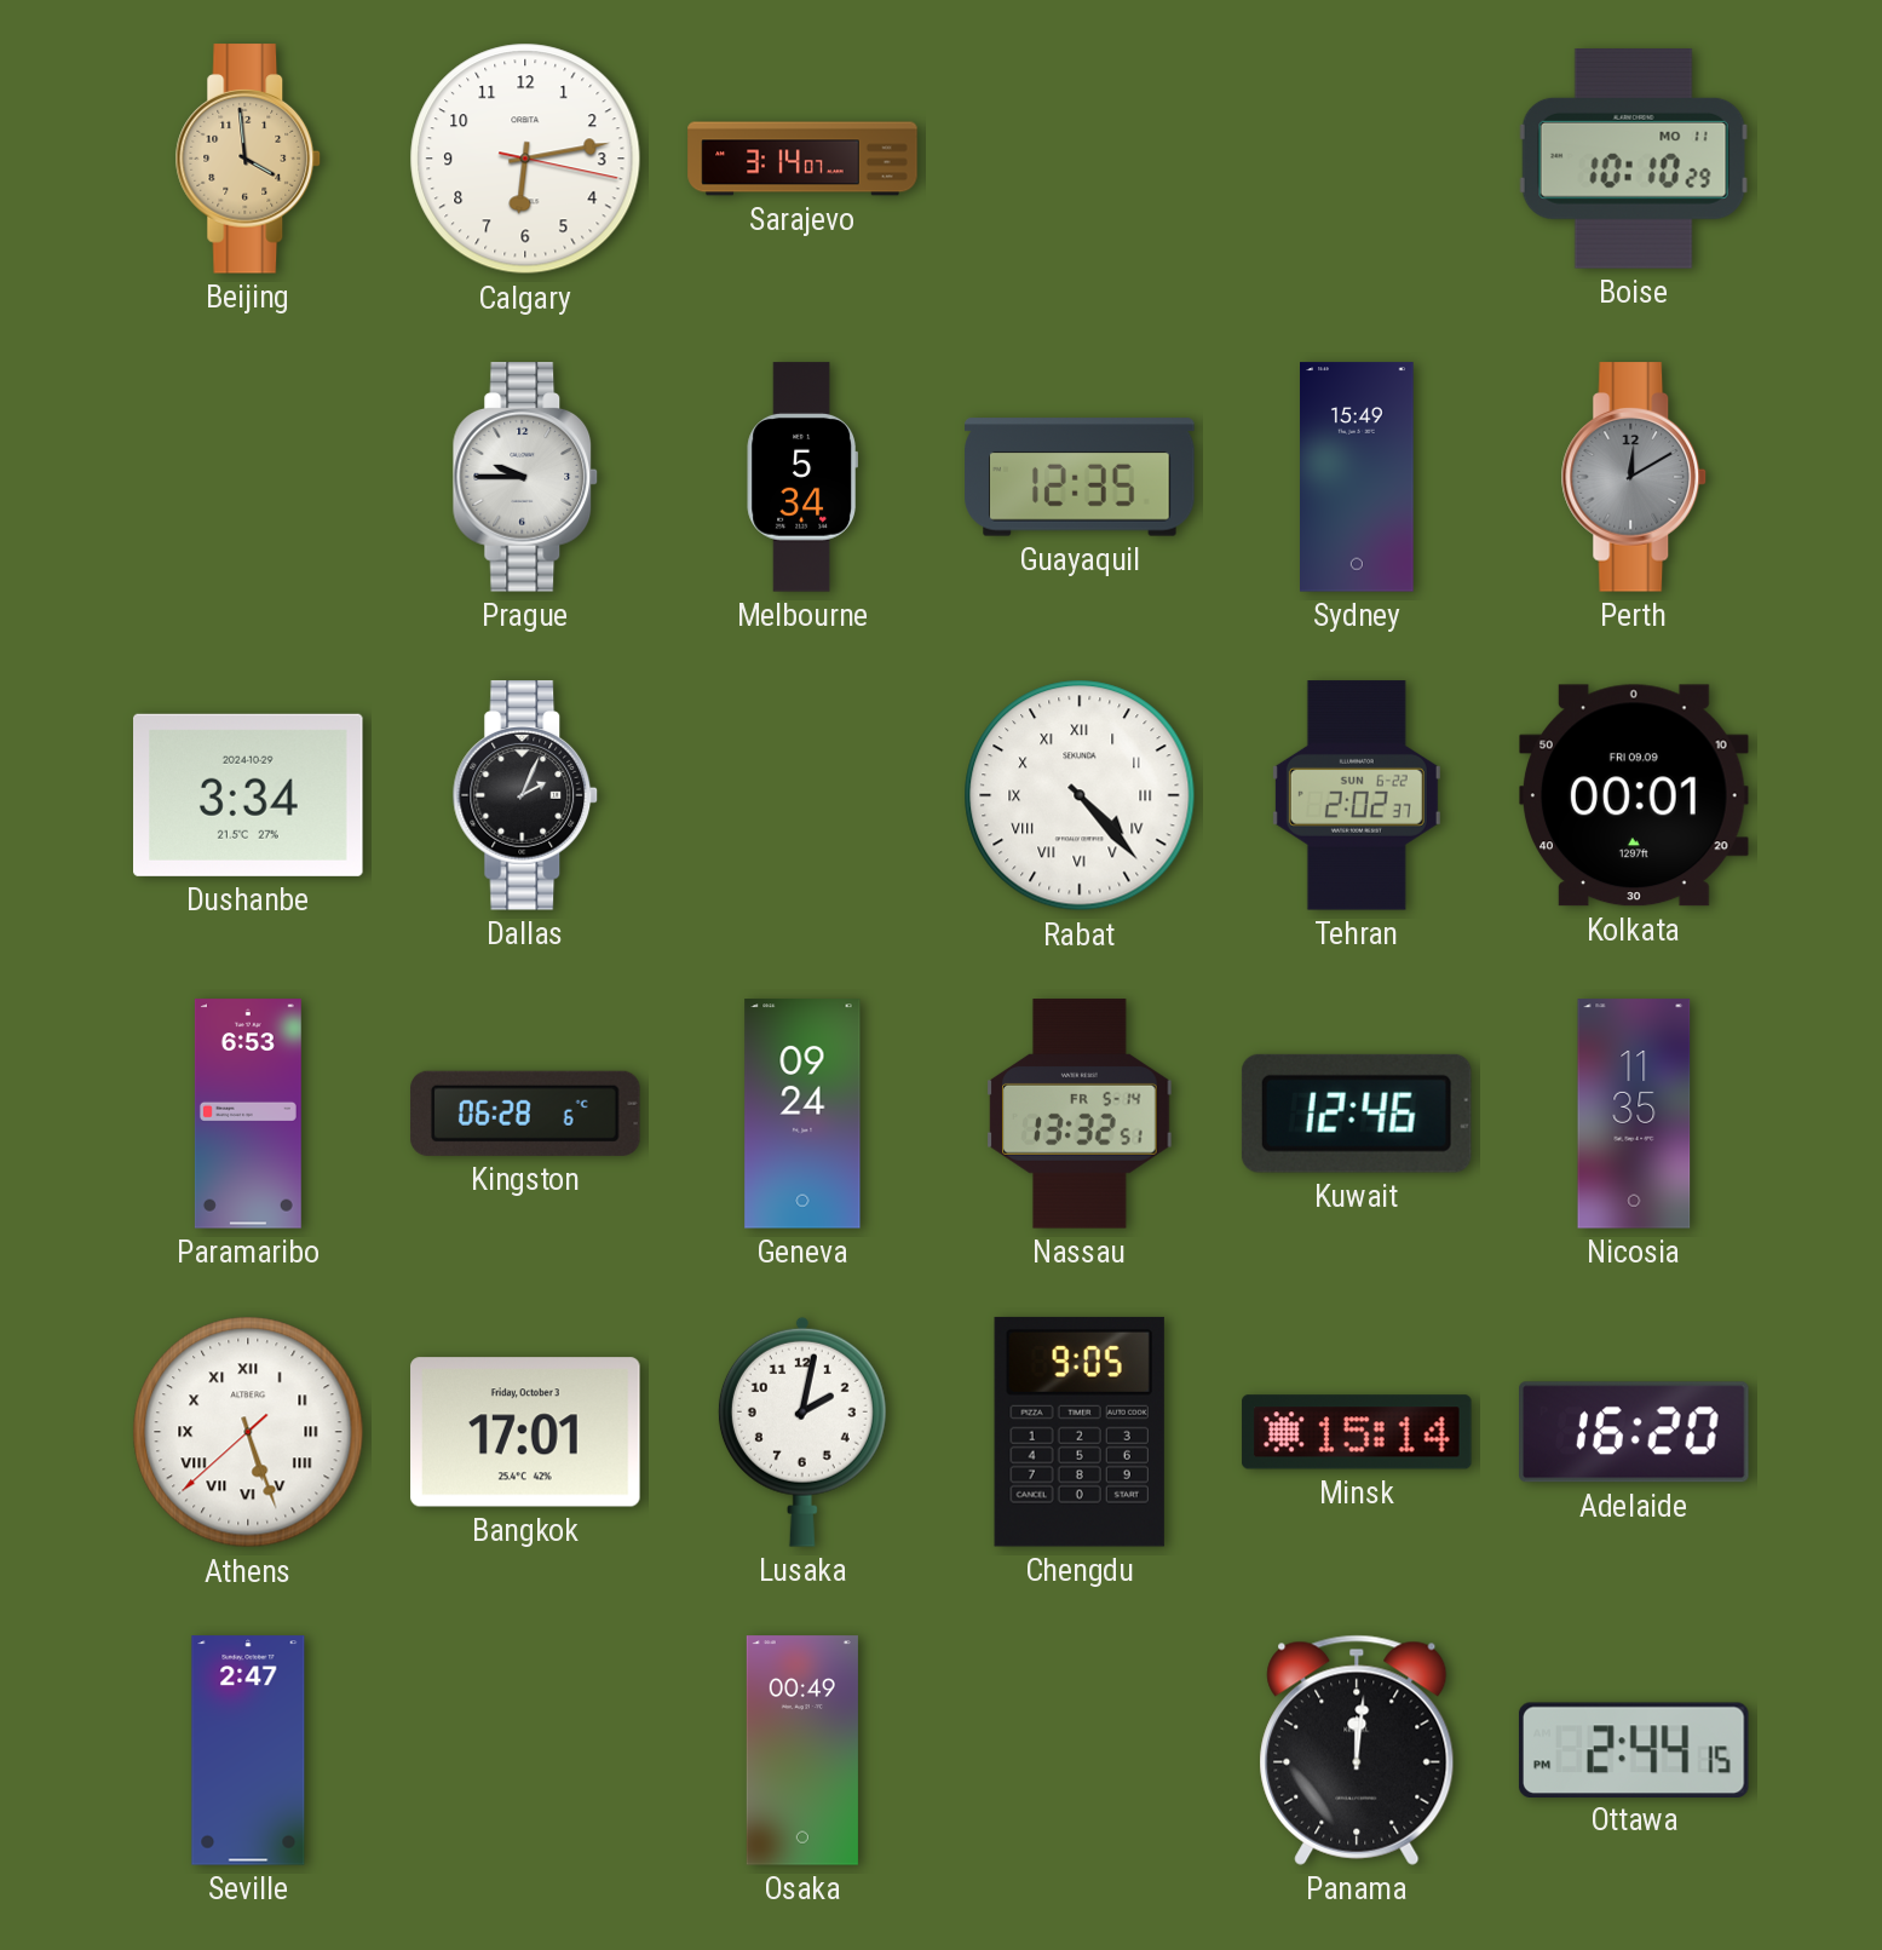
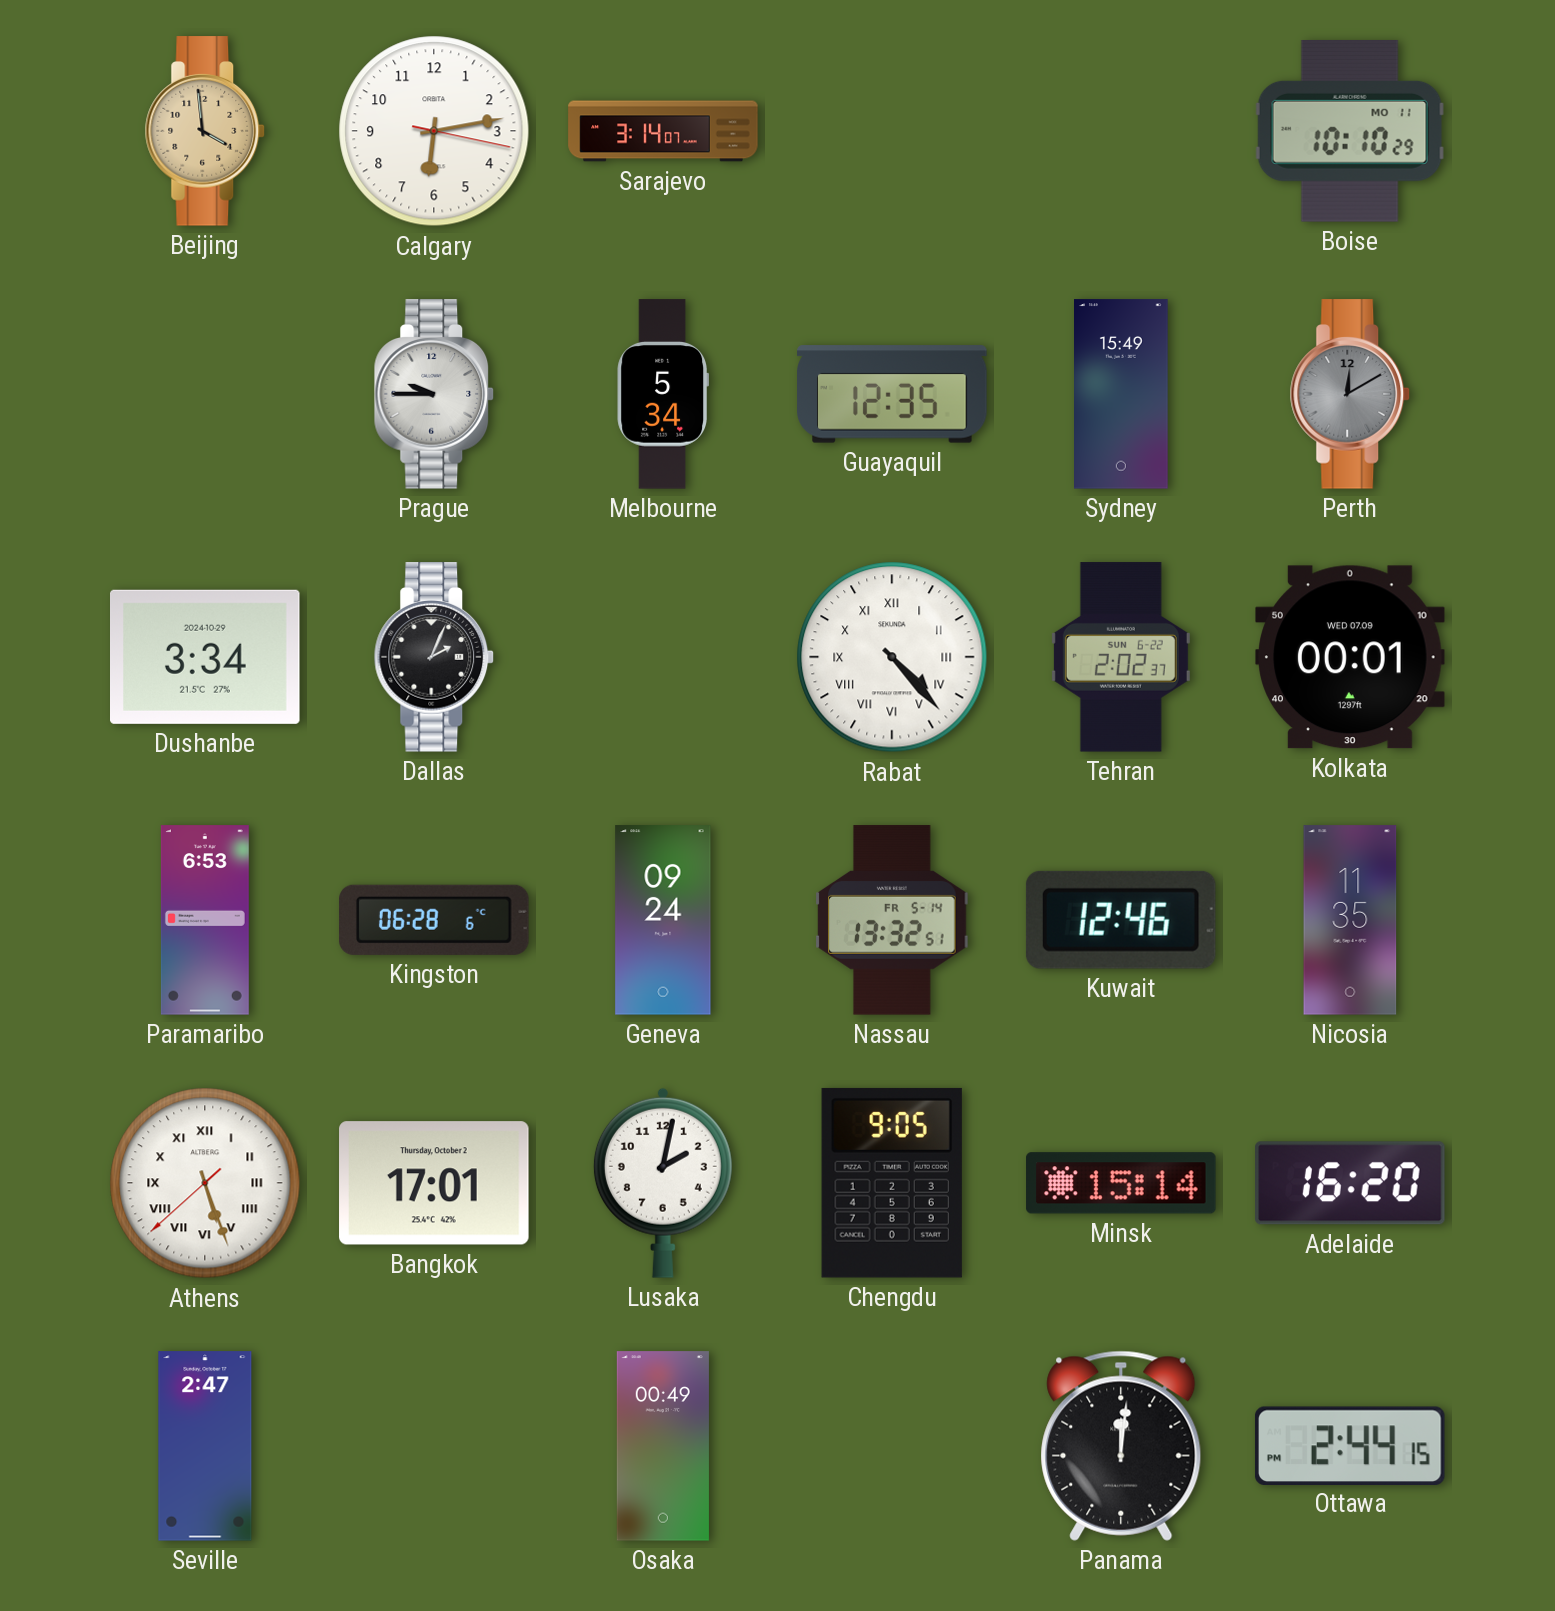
Kolkata date: FRI 09.09 -> WED 07.09 (1350, 657)
Bangkok date: Friday, October 3 -> Thursday, October 2 (434, 1183)
